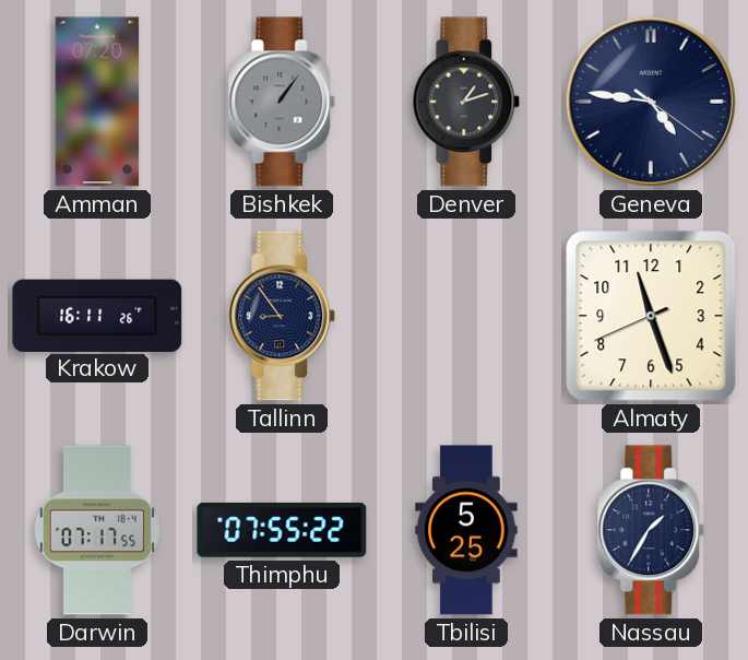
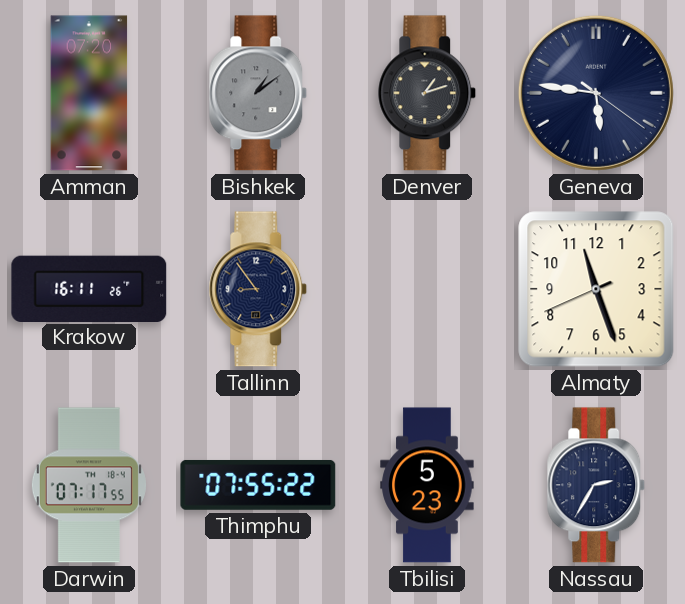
Bishkek: 1:06 -> 1:09 (258, 93)
Geneva: 4:46 -> 5:46 (596, 93)
Tbilisi: 5:25 -> 5:23 (427, 485)
Nassau: 1:35 -> 2:35 (596, 485)
